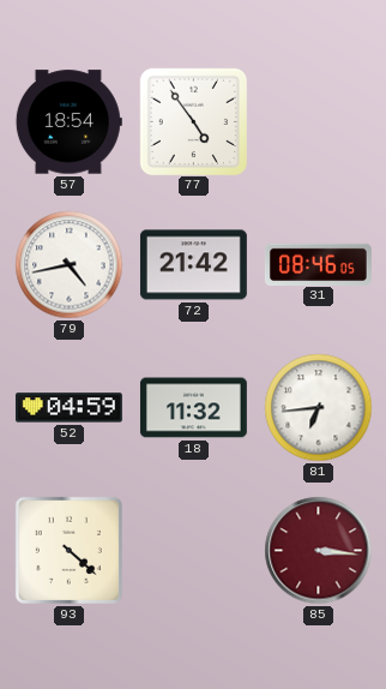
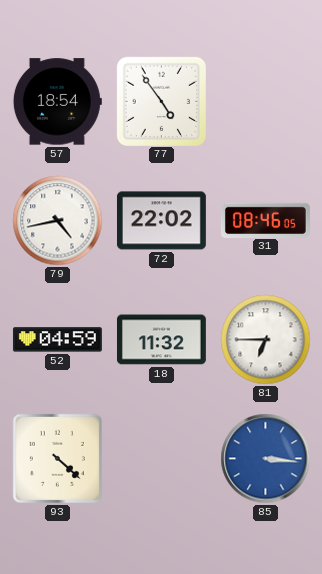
72: 21:42 -> 22:02 (161, 221)
81: 6:44 -> 6:45 (266, 340)
85 dial: burgundy -> blue (266, 459)
